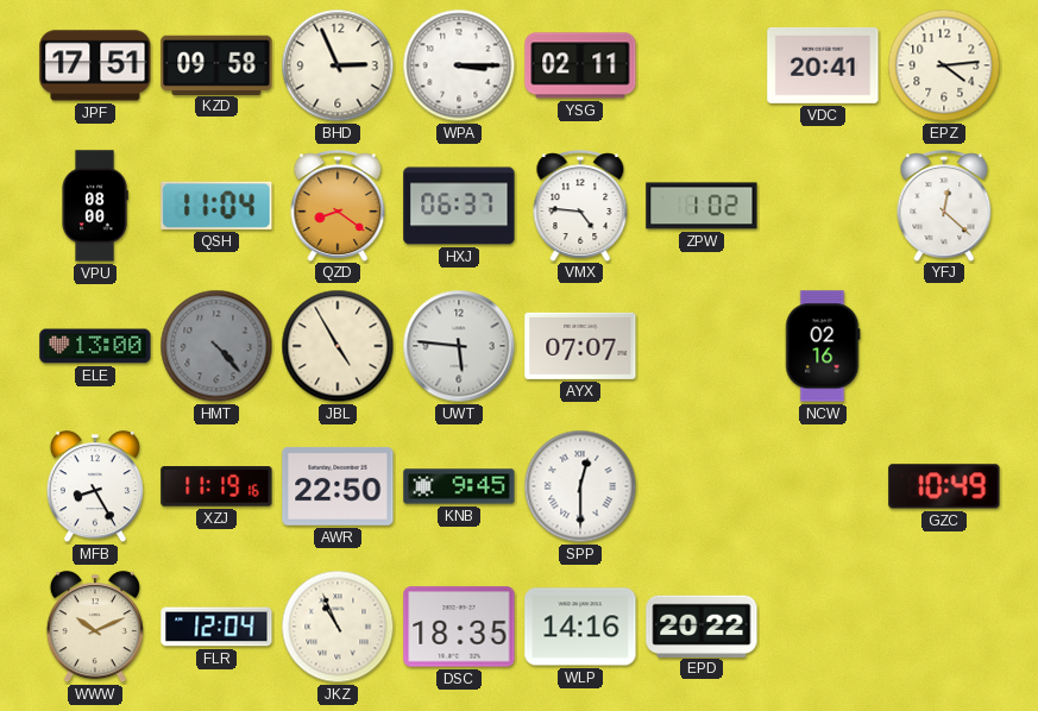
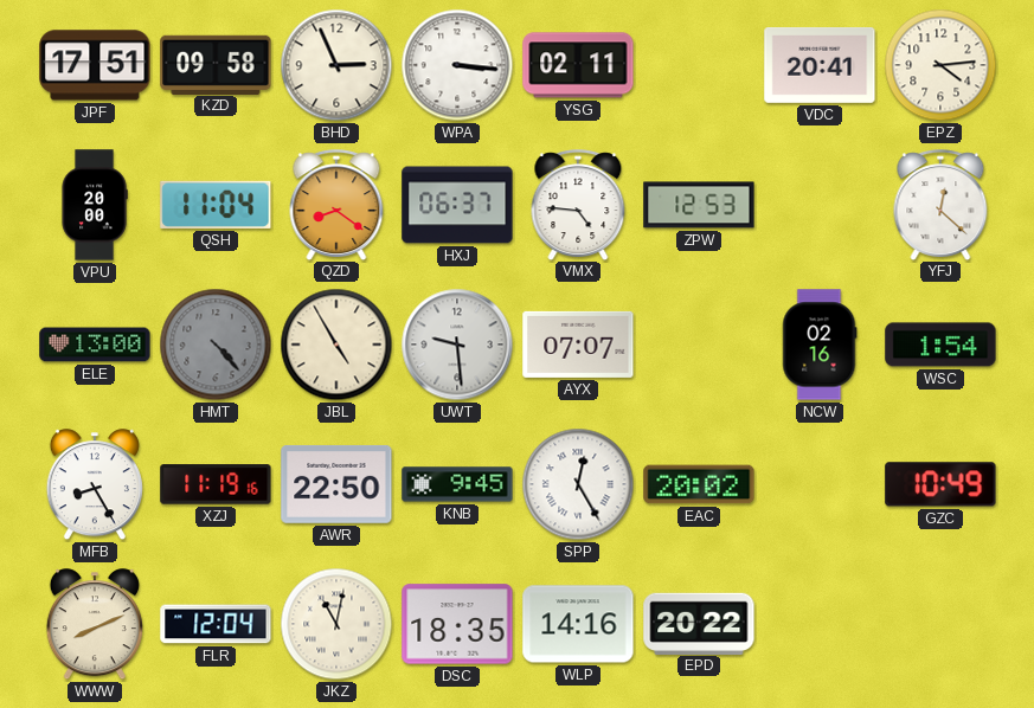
WPA: 3:15 -> 3:16 (457, 65)
VPU: 08:00 -> 20:00 (95, 205)
ZPW: 1:02 -> 12:53 (699, 205)
UWT: 5:46 -> 9:29 (457, 345)
WSC: none -> 1:54 (940, 345)
SPP: 12:30 -> 12:25 (578, 484)
EAC: none -> 20:02 (699, 484)
WWW: 10:11 -> 8:11 (95, 625)
JKZ: 10:56 -> 11:02 (336, 624)
